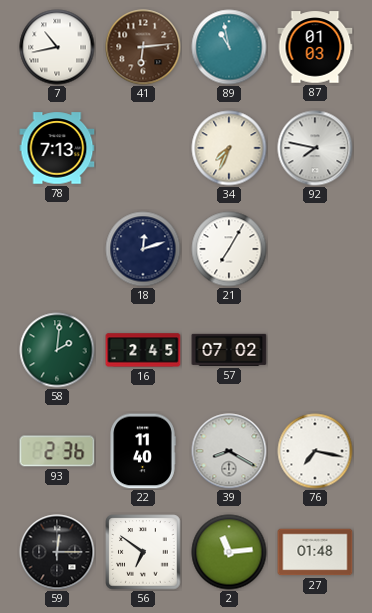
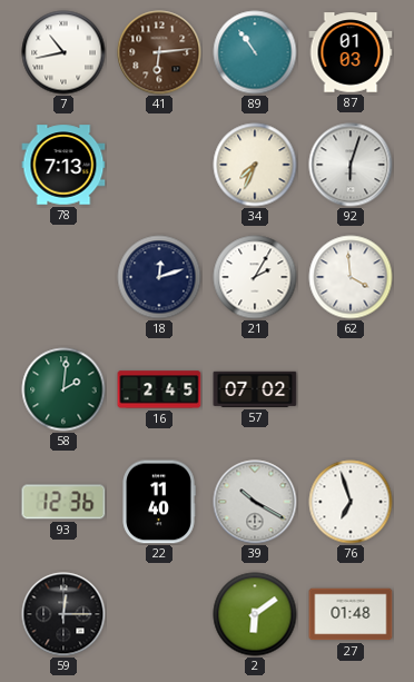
89: 10:58 -> 10:54 (255, 52)
92: 7:47 -> 6:03 (351, 165)
21: 7:05 -> 2:05 (255, 277)
62: none -> 3:59 (351, 277)
93: 2:36 -> 12:36 (63, 502)
39: 8:20 -> 10:20 (255, 502)
76: 7:17 -> 6:57 (351, 502)
56: 6:51 -> none (143, 552)
2: 11:14 -> 6:09 (255, 614)
